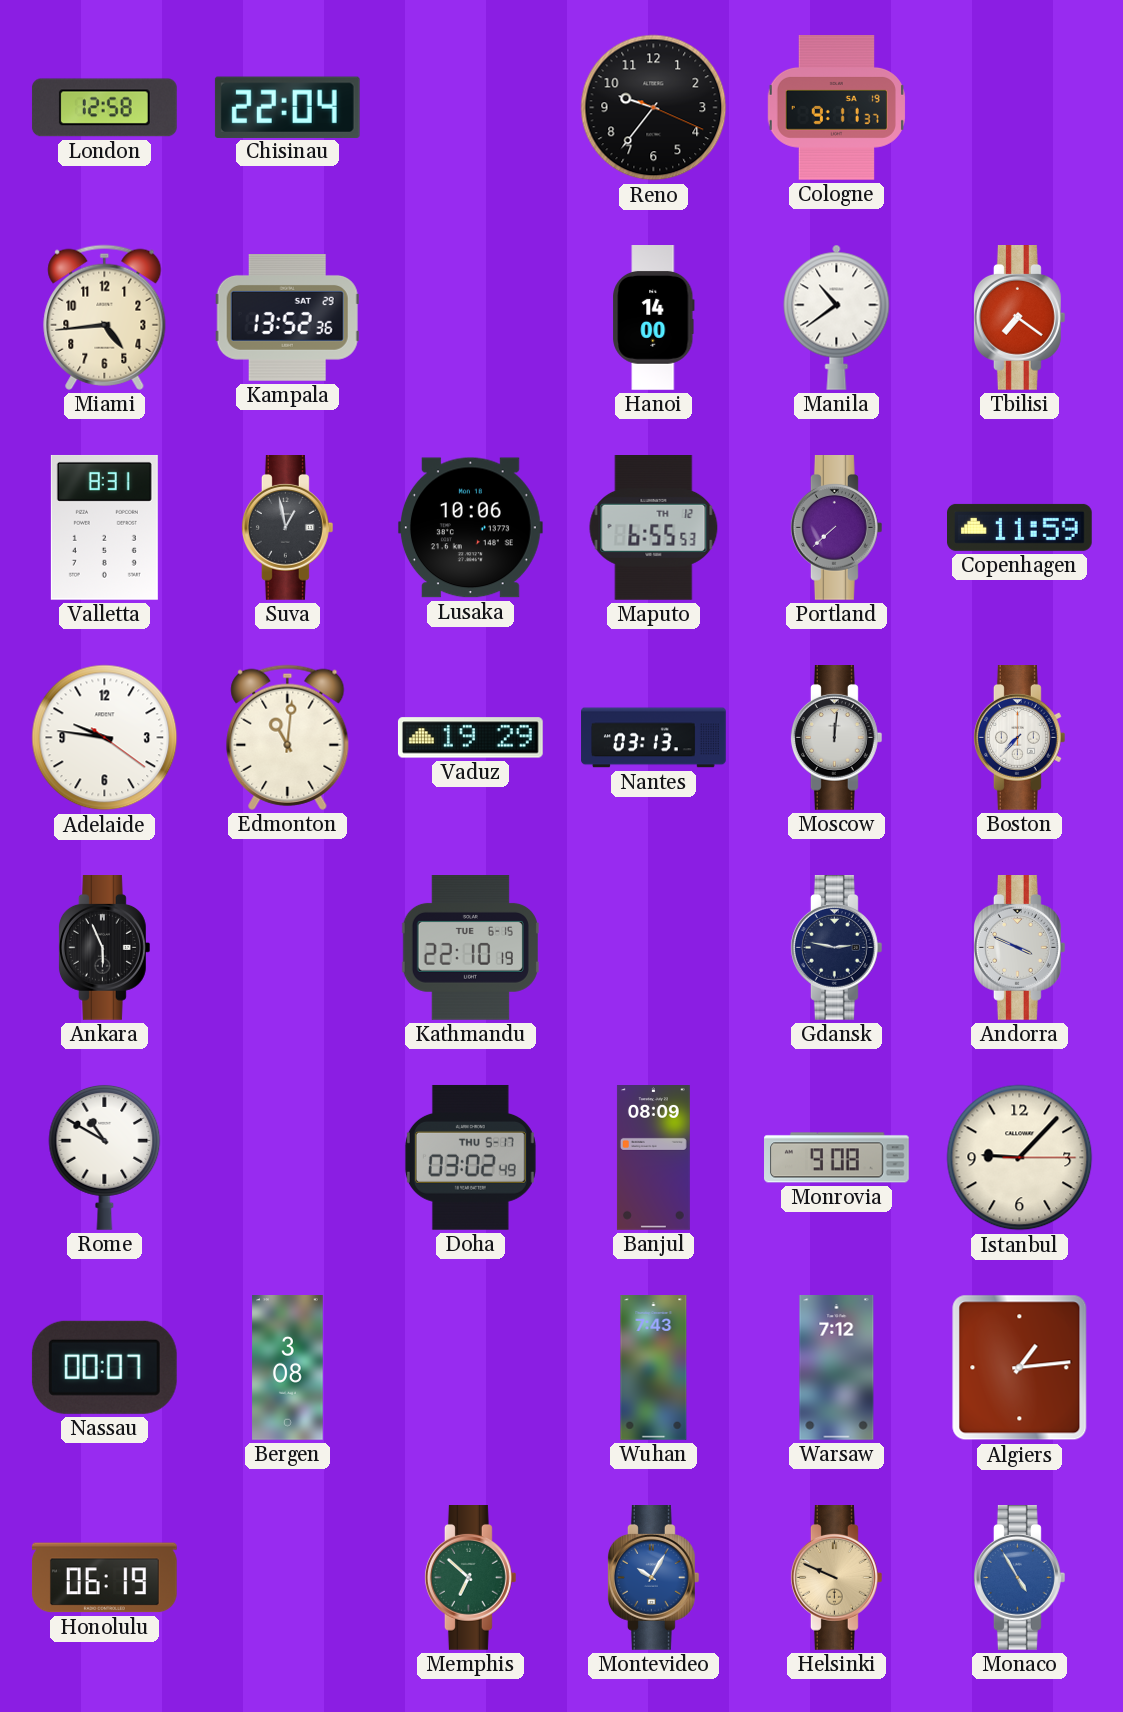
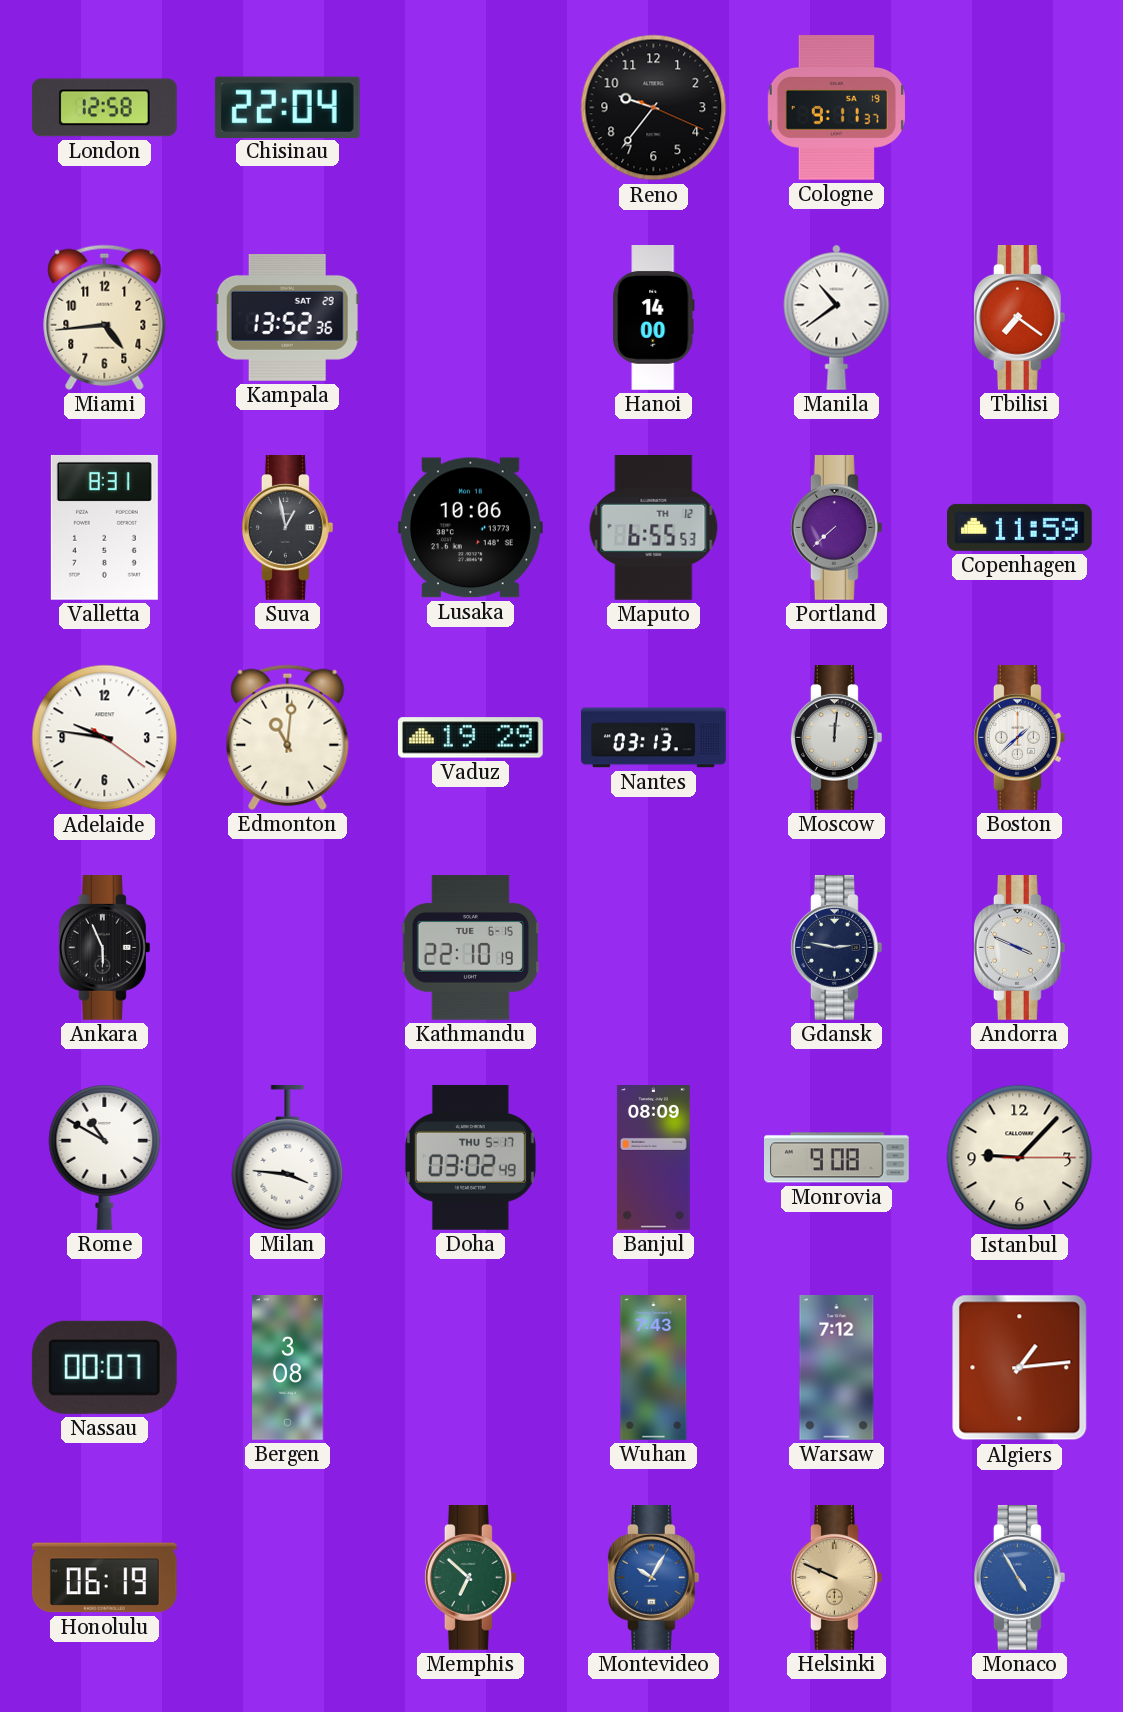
Boston: 7:37 -> 1:38 (1019, 738)
Milan: none -> 3:46 (288, 1157)
